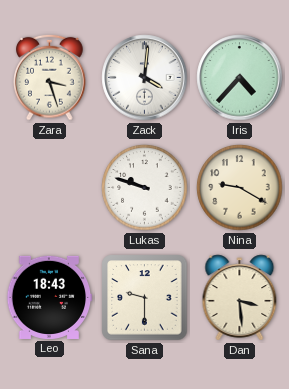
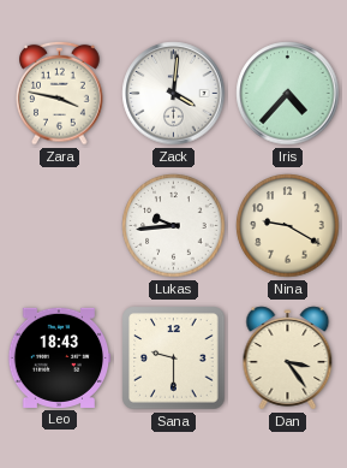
Zara: 3:27 -> 3:47 (60, 93)
Lukas: 9:48 -> 9:44 (174, 226)
Dan: 3:29 -> 3:24 (288, 359)
